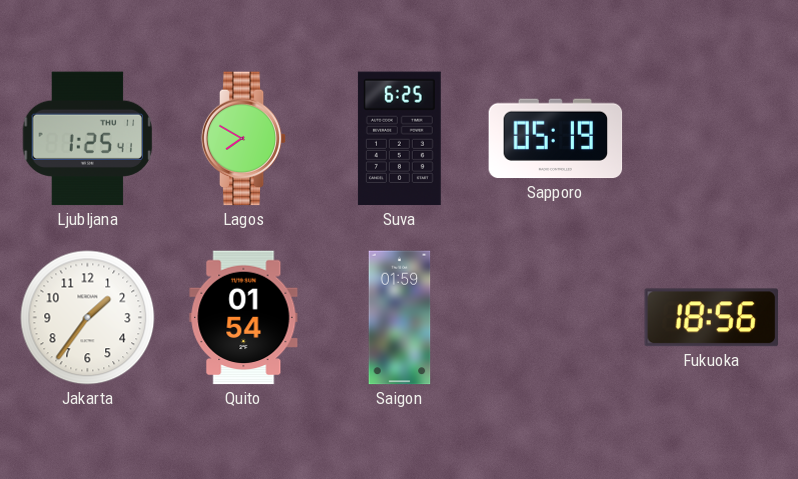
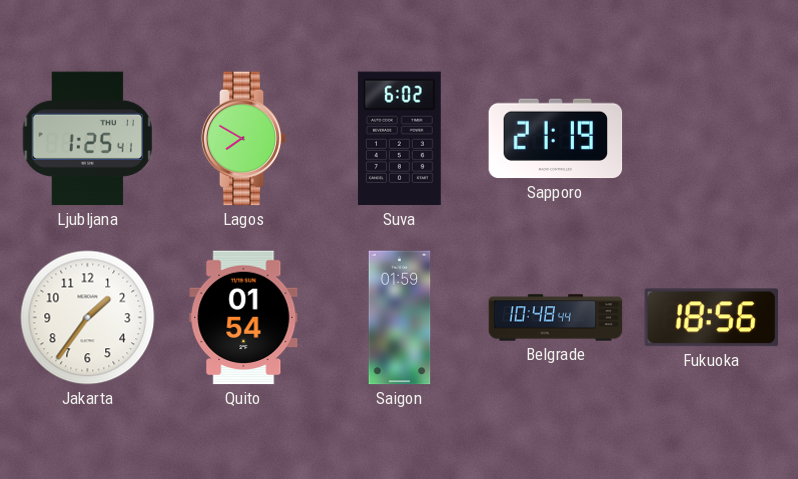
Suva: 6:25 -> 6:02 (399, 139)
Sapporo: 05:19 -> 21:19 (556, 139)
Belgrade: none -> 10:48 (556, 318)
